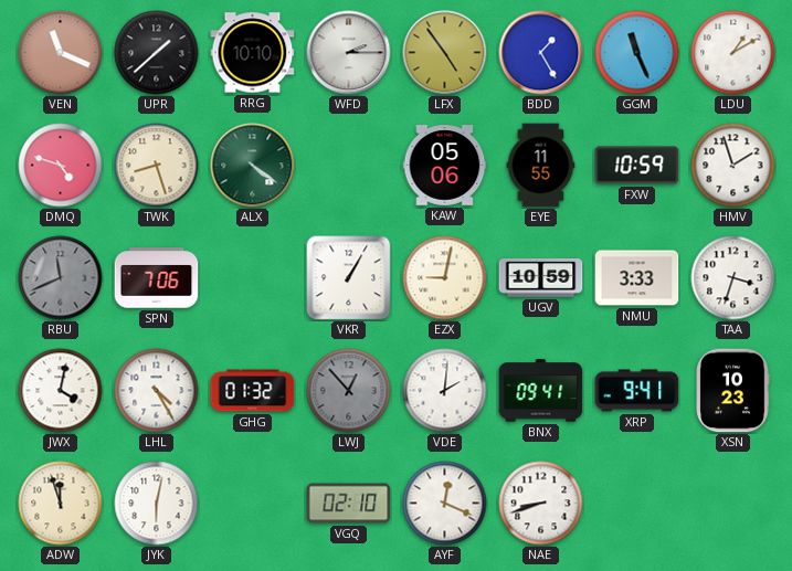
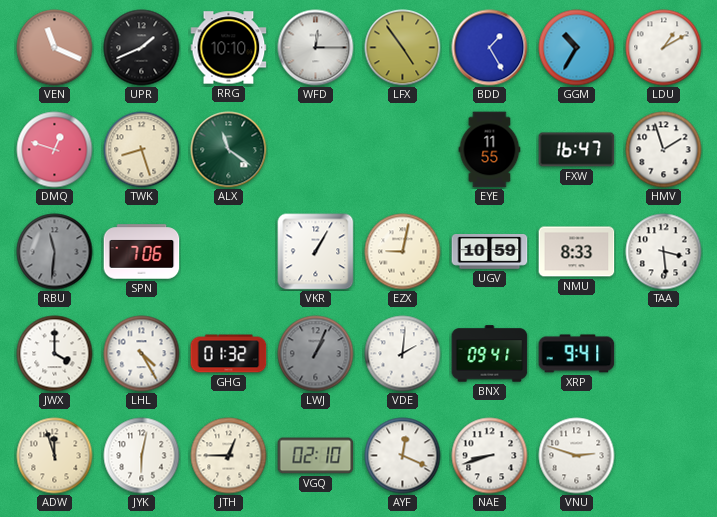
UPR: 1:38 -> 1:41 (142, 48)
WFD: 2:15 -> 12:15 (316, 48)
GGM: 11:26 -> 10:35 (577, 48)
DMQ: 4:48 -> 12:48 (55, 150)
ALX: 4:21 -> 11:21 (229, 150)
KAW: 05:06 -> none (445, 166)
FXW: 10:59 -> 16:47 (577, 150)
RBU: 11:41 -> 11:31 (55, 252)
NMU: 3:33 -> 8:33 (577, 252)
TAA: 3:33 -> 3:29 (664, 252)
JWX: 4:02 -> 4:00 (55, 354)
LWJ: 12:53 -> 1:04 (316, 354)
XSN: 10:23 -> none (732, 391)
JTH: none -> 12:45 (229, 456)
VNU: none -> 2:48 (577, 456)
